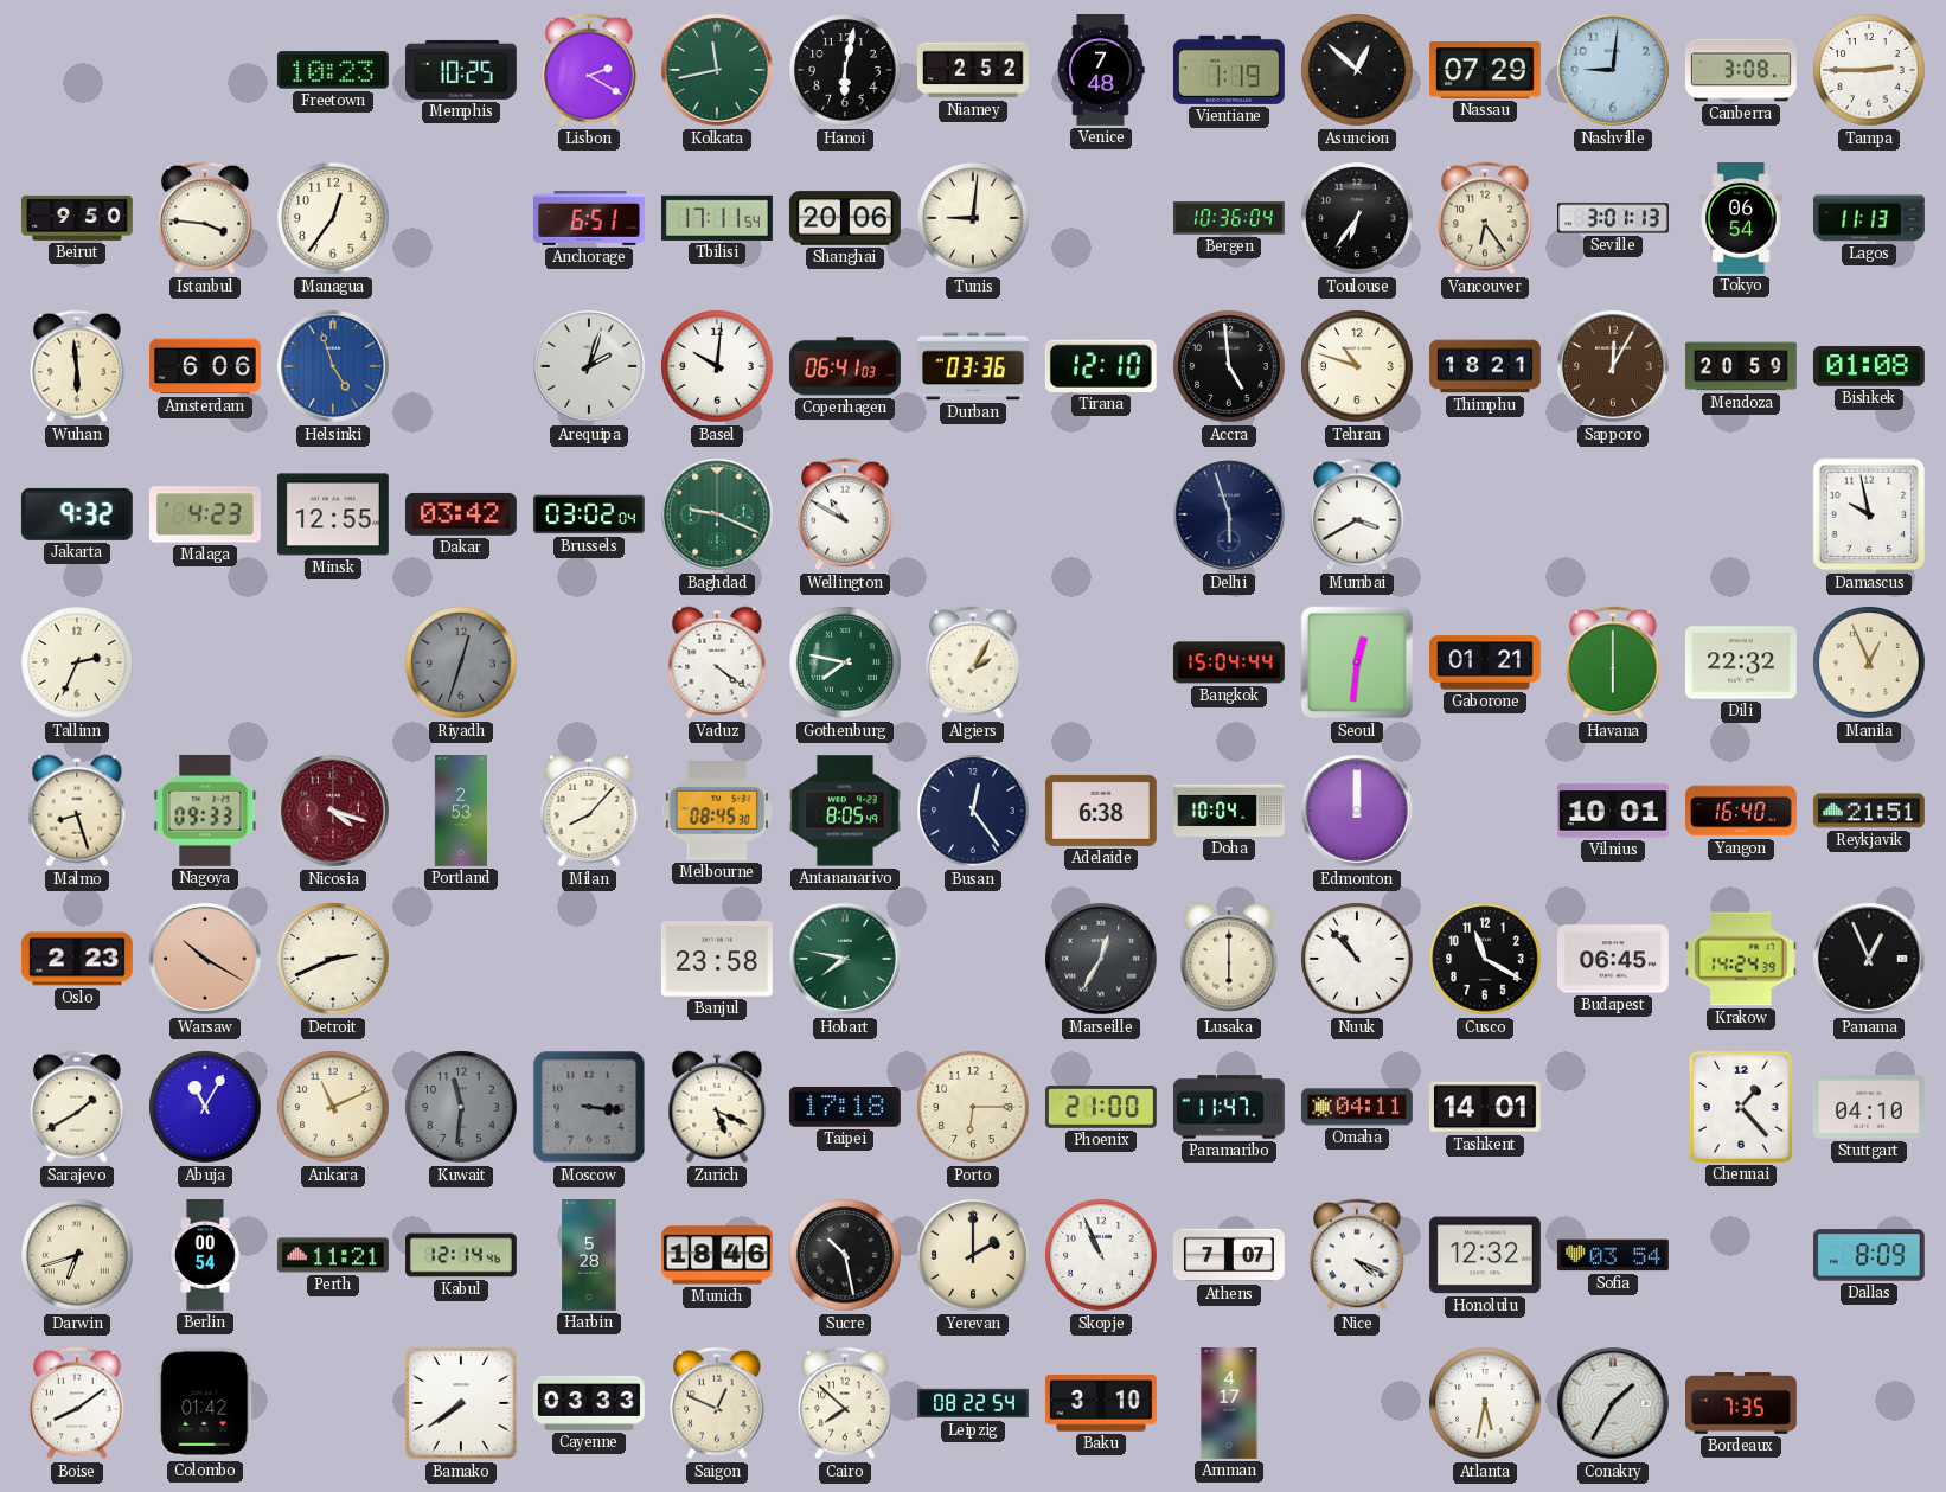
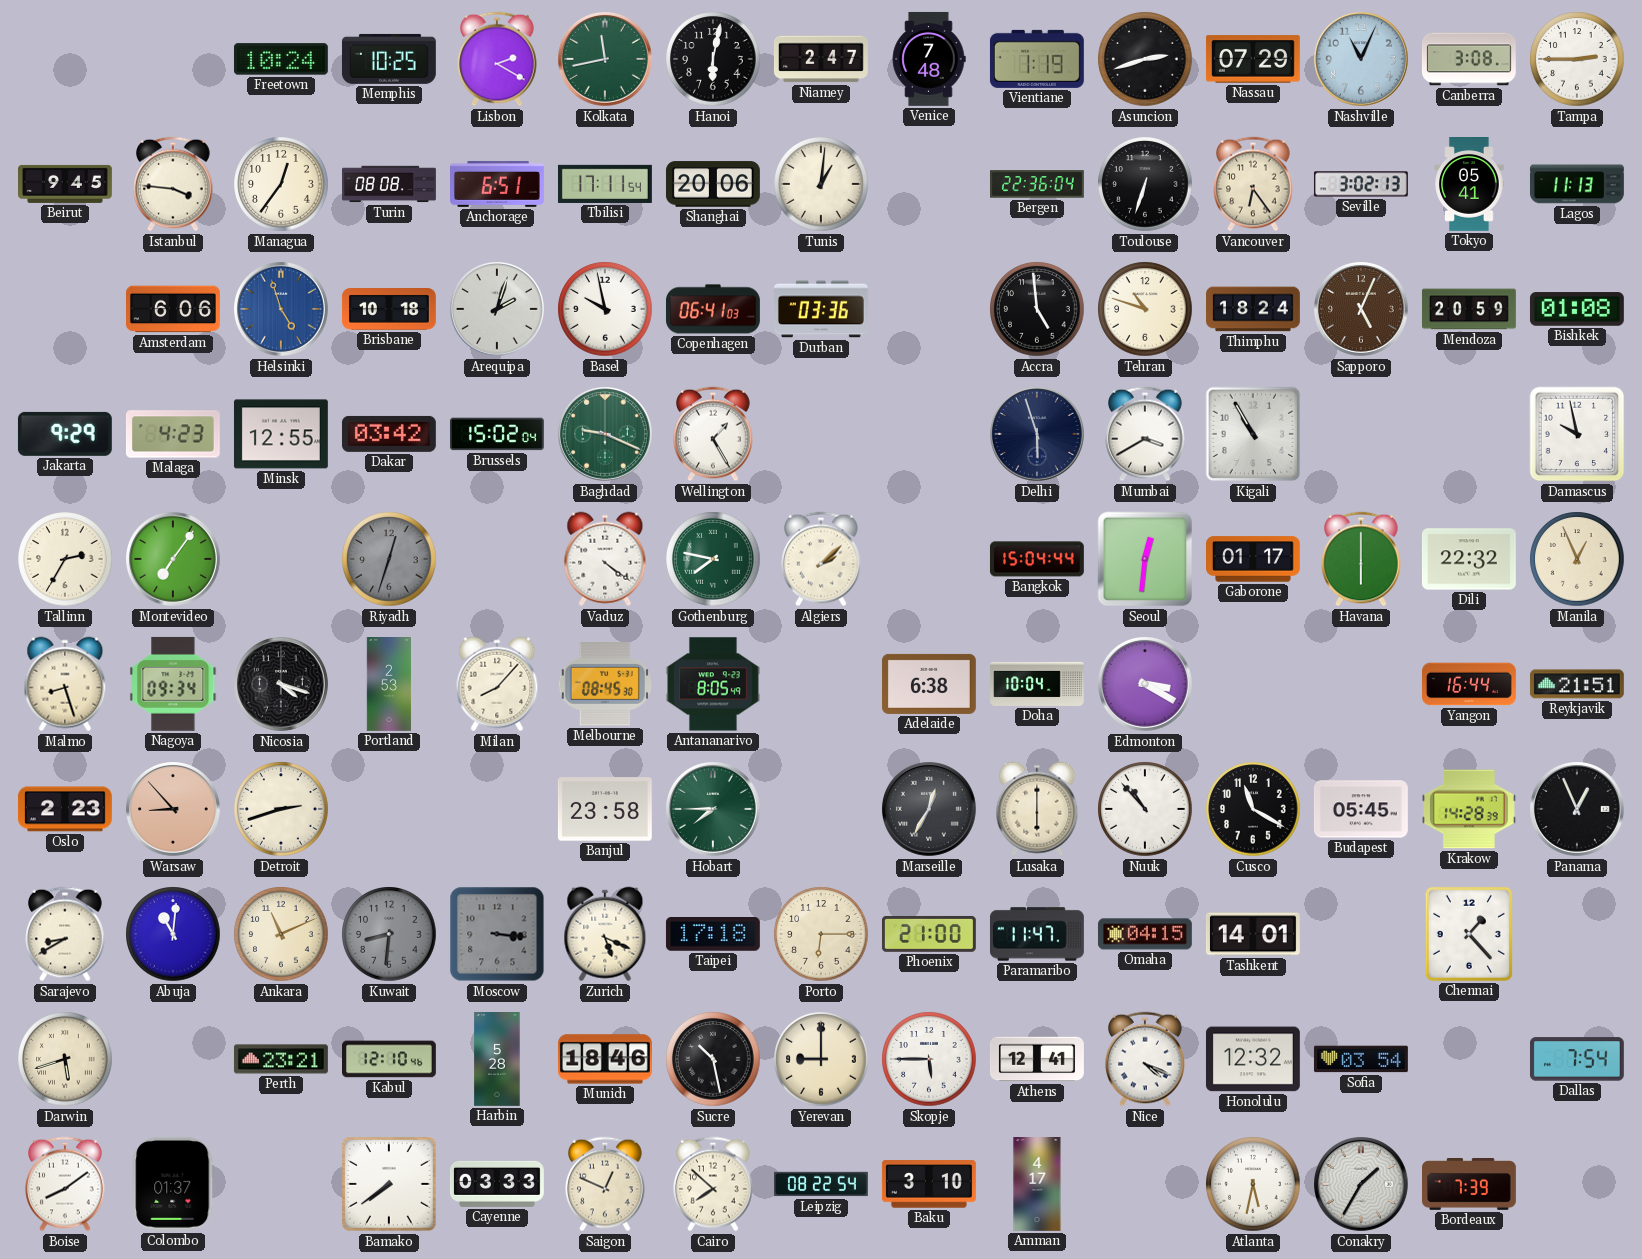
Freetown: 10:23 -> 10:24 (281, 59)
Niamey: 2:52 -> 2:47 (821, 59)
Asuncion: 12:52 -> 2:42 (1145, 59)
Nashville: 9:01 -> 11:04 (1362, 60)
Beirut: 9:50 -> 9:45 (66, 184)
Turin: none -> 08:08 (390, 184)
Tunis: 9:01 -> 1:01 (821, 184)
Bergen: 10:36 -> 22:36 (1038, 184)
Toulouse: 6:36 -> 6:33 (1145, 184)
Seville: 3:01 -> 3:02 (1361, 184)
Tokyo: 06:54 -> 05:41 (1469, 185)
Wuhan: 5:59 -> none (77, 366)
Brisbane: none -> 10:18 (389, 310)
Basel: 10:01 -> 9:58 (605, 309)
Tirana: 12:10 -> none (1101, 366)
Thimphu: 18:21 -> 18:24 (1254, 309)
Sapporo: 12:05 -> 5:04 (1362, 310)
Jakarta: 9:32 -> 9:29 (65, 434)
Brussels: 03:02 -> 15:02 (497, 434)
Wellington: 10:50 -> 1:25 (713, 434)
Kigali: none -> 10:55 (1253, 434)
Tallinn: 2:34 -> 2:35 (65, 559)
Montevideo: none -> 7:06 (174, 560)
Algiers: 2:05 -> 2:08 (821, 559)
Gaborone: 01:21 -> 01:17 (1254, 559)
Nagoya: 09:33 -> 09:34 (173, 684)
Nicosia dial: burgundy -> black (282, 685)
Busan: 12:24 -> none (973, 811)
Edmonton: 12:00 -> 3:20 (1146, 685)
Vilnius: 10:01 -> none (1613, 811)
Yangon: 16:40 -> 16:44 (1470, 684)
Warsaw: 10:20 -> 8:53 (174, 810)
Detroit: 2:41 -> 2:42 (281, 809)
Hobart: 7:47 -> 7:45 (714, 810)
Budapest: 06:45 -> 05:45 (1361, 809)
Krakow: 14:24 -> 14:28 (1469, 809)
Sarajevo: 1:40 -> 8:40 (65, 934)
Abuja: 11:05 -> 11:01 (173, 934)
Kuwait: 11:31 -> 8:31 (389, 934)
Omaha: 04:11 -> 04:15 (1145, 934)
Stuttgart: 04:10 -> none (1869, 1108)
Darwin: 6:42 -> 5:42 (65, 1059)
Berlin: 00:54 -> none (205, 1256)
Perth: 11:21 -> 23:21 (281, 1059)
Kabul: 12:14 -> 12:10 (390, 1059)
Yerevan: 2:00 -> 9:00 (821, 1059)
Skopje: 10:56 -> 5:45 (929, 1059)
Athens: 7:07 -> 12:41 (1037, 1059)
Dallas: 8:09 -> 7:54 (1577, 1059)
Colombo: 01:42 -> 01:37 (173, 1184)
Bordeaux: 7:35 -> 7:39 (1470, 1185)
